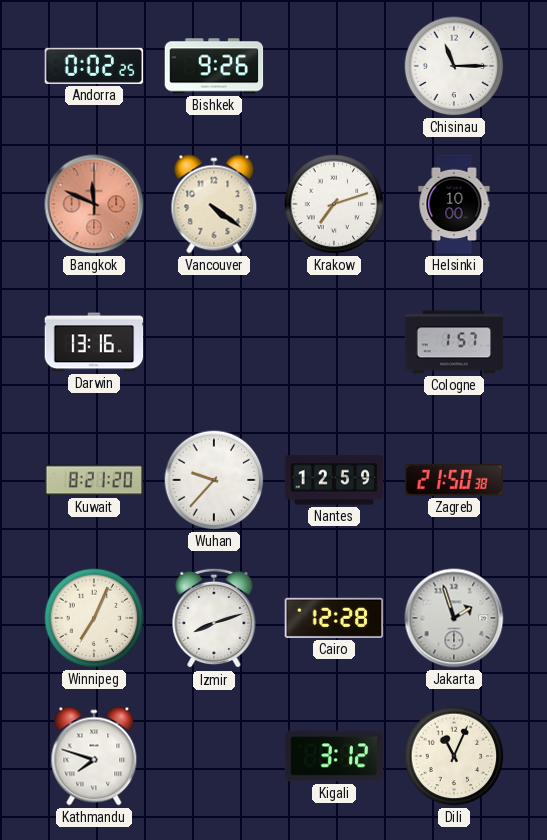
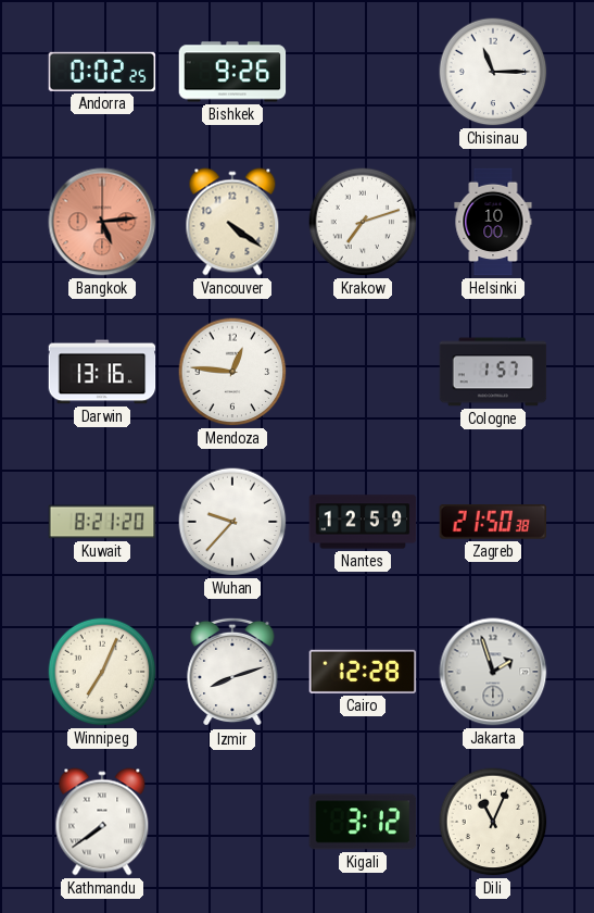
Bangkok: 11:49 -> 5:14 (102, 222)
Mendoza: none -> 12:46 (232, 372)
Kathmandu: 7:48 -> 7:39 (102, 822)
